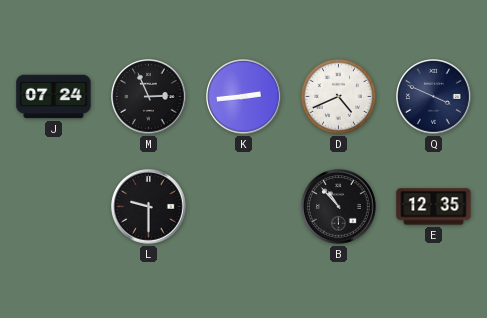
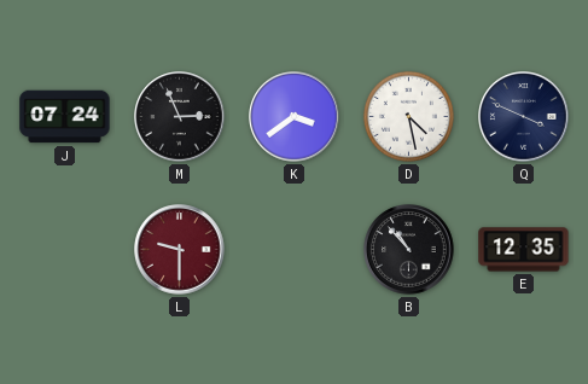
K: 2:44 -> 3:39 (295, 117)
D: 4:41 -> 4:28 (408, 116)
L dial: black -> burgundy (180, 250)
